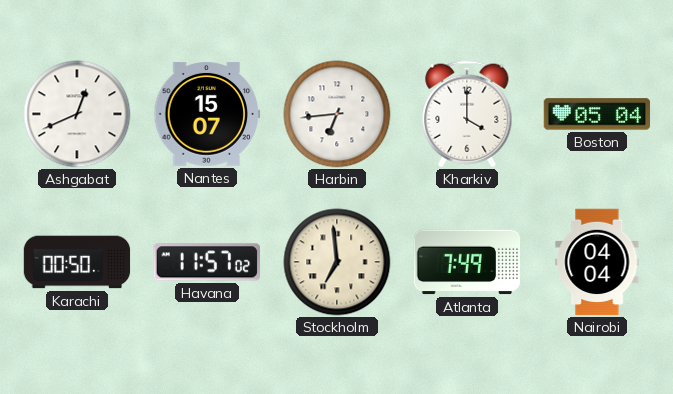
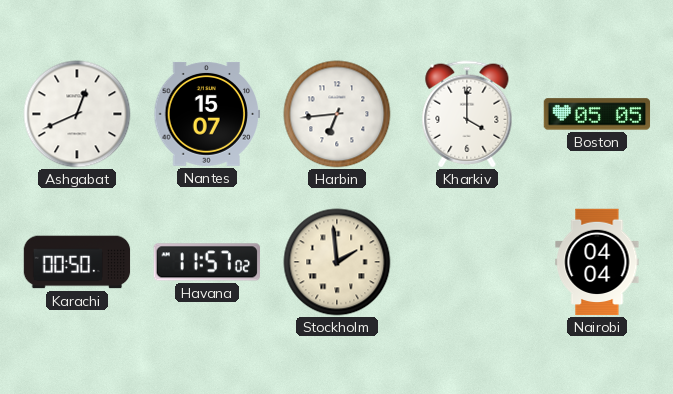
Boston: 05:04 -> 05:05 (597, 114)
Stockholm: 6:59 -> 1:59 (337, 262)
Atlanta: 7:49 -> none (467, 262)
